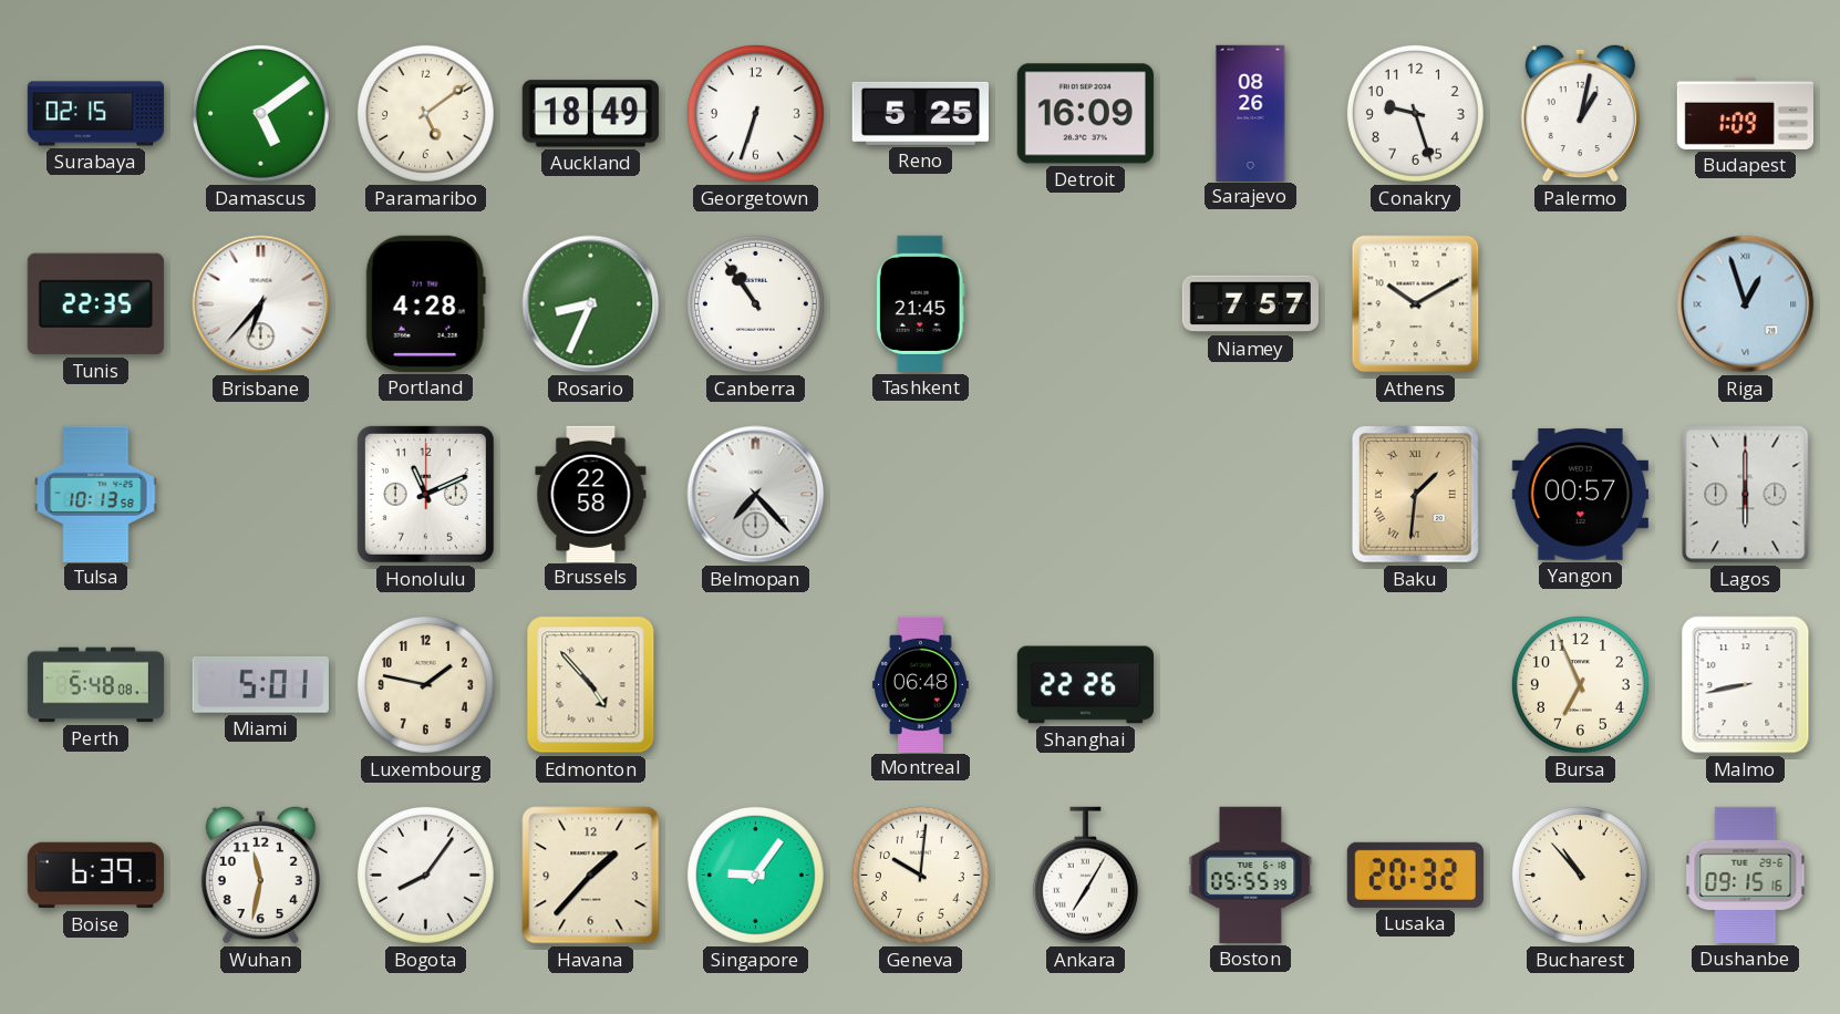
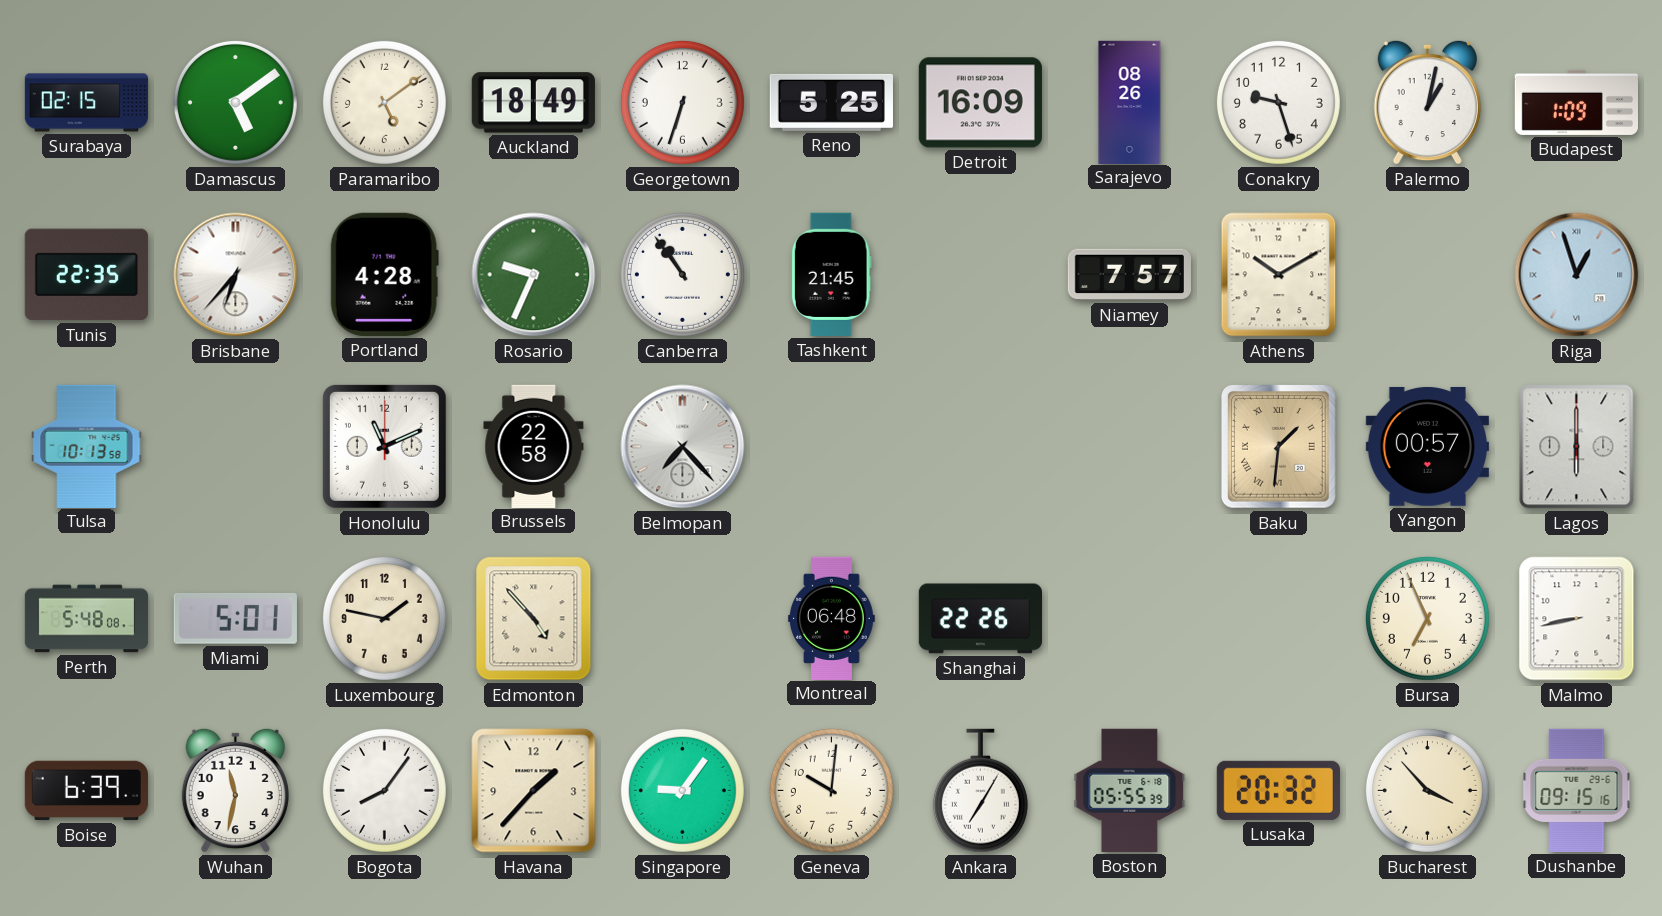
Rosario: 8:34 -> 9:34 (534, 275)
Bucharest: 10:53 -> 3:53 (1427, 790)
